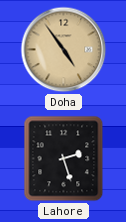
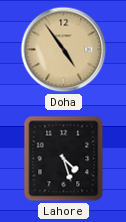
Lahore: 2:27 -> 4:27 (64, 159)
